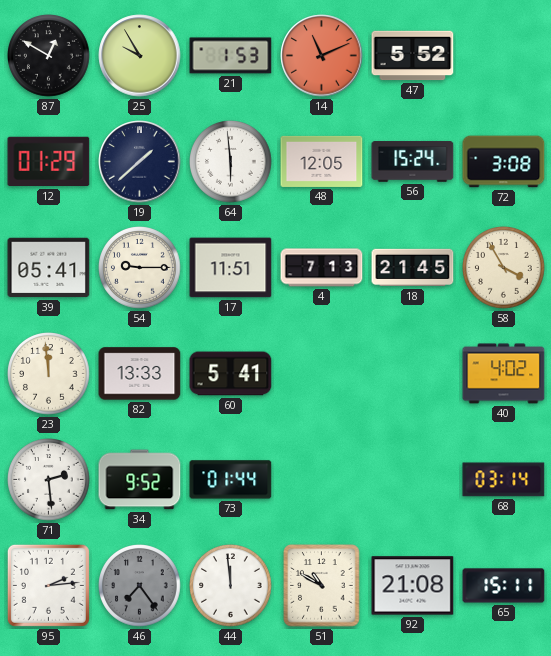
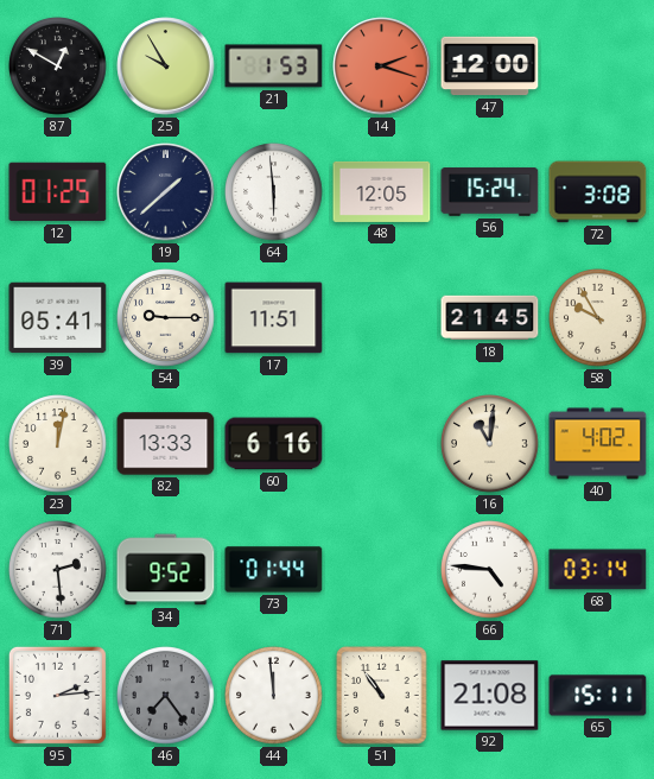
14: 11:11 -> 2:18 (382, 66)
47: 5:52 -> 12:00 (490, 66)
12: 01:29 -> 01:25 (58, 192)
4: 7:13 -> none (322, 268)
58: 3:55 -> 9:55 (598, 318)
23: 11:59 -> 12:02 (58, 444)
60: 5:41 -> 6:16 (274, 444)
16: none -> 11:01 (490, 444)
66: none -> 4:46 (490, 570)
51: 10:50 -> 10:54 (382, 696)
